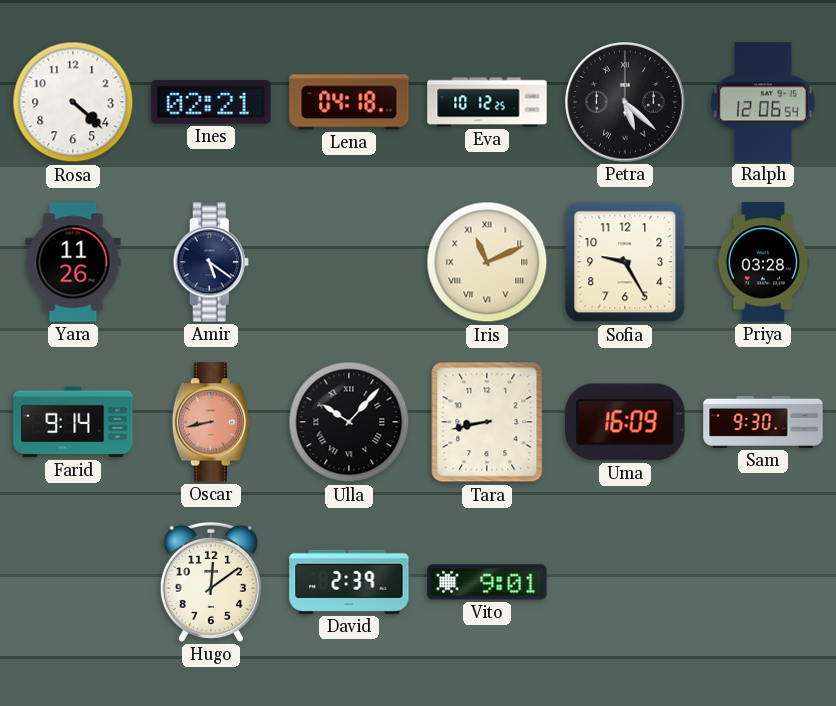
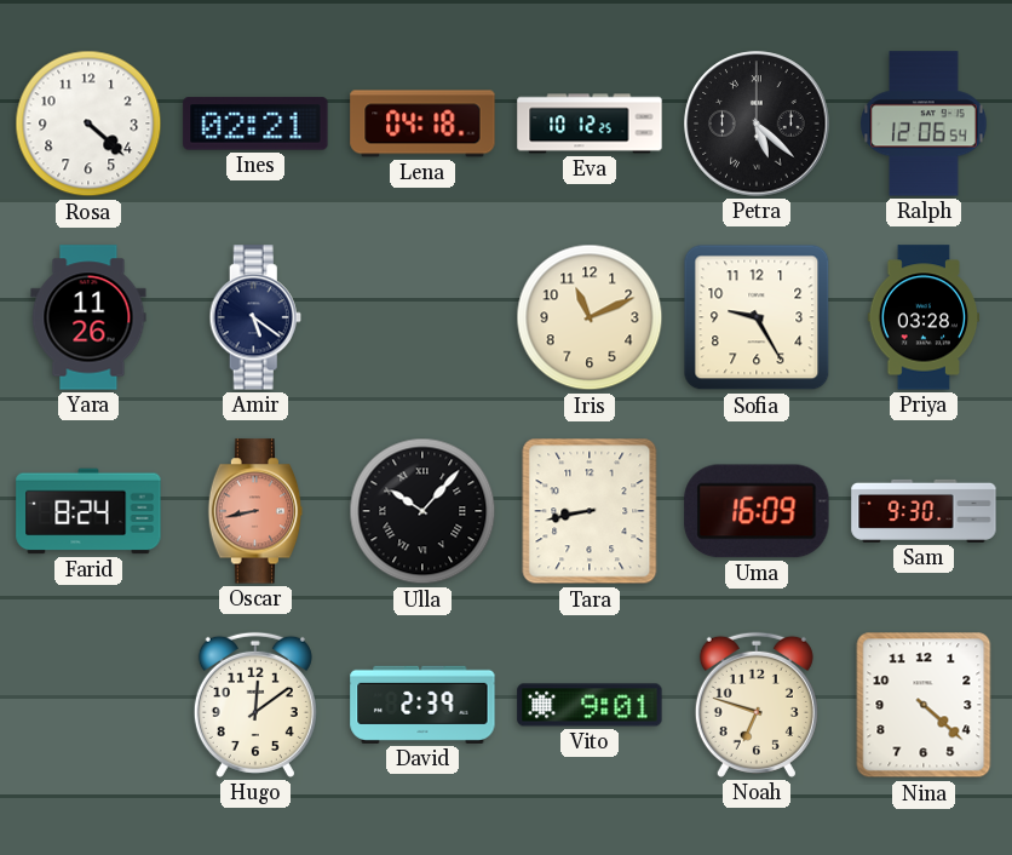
Iris numerals: Roman -> Arabic (590, 317)
Farid: 9:14 -> 8:24 (88, 511)
Noah: none -> 6:48 (757, 705)
Nina: none -> 4:22 (924, 705)
